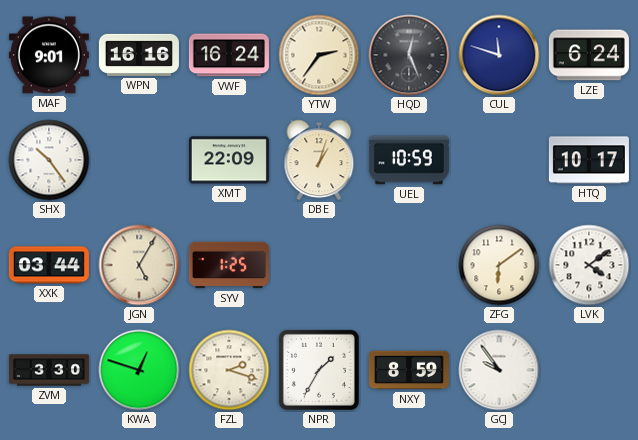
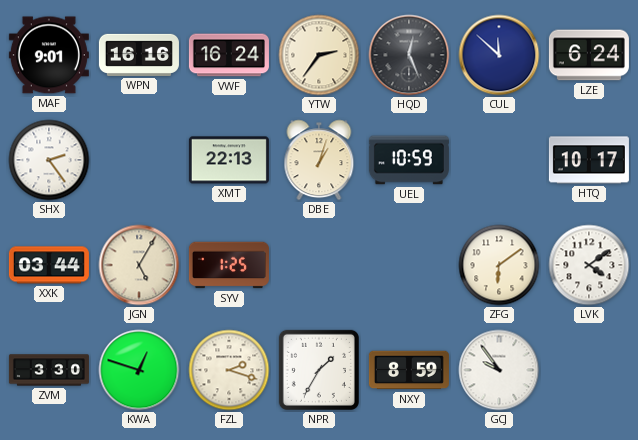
CUL: 11:48 -> 11:52 (499, 55)
SHX: 10:24 -> 2:24 (49, 160)
XMT: 22:09 -> 22:13 (229, 160)
